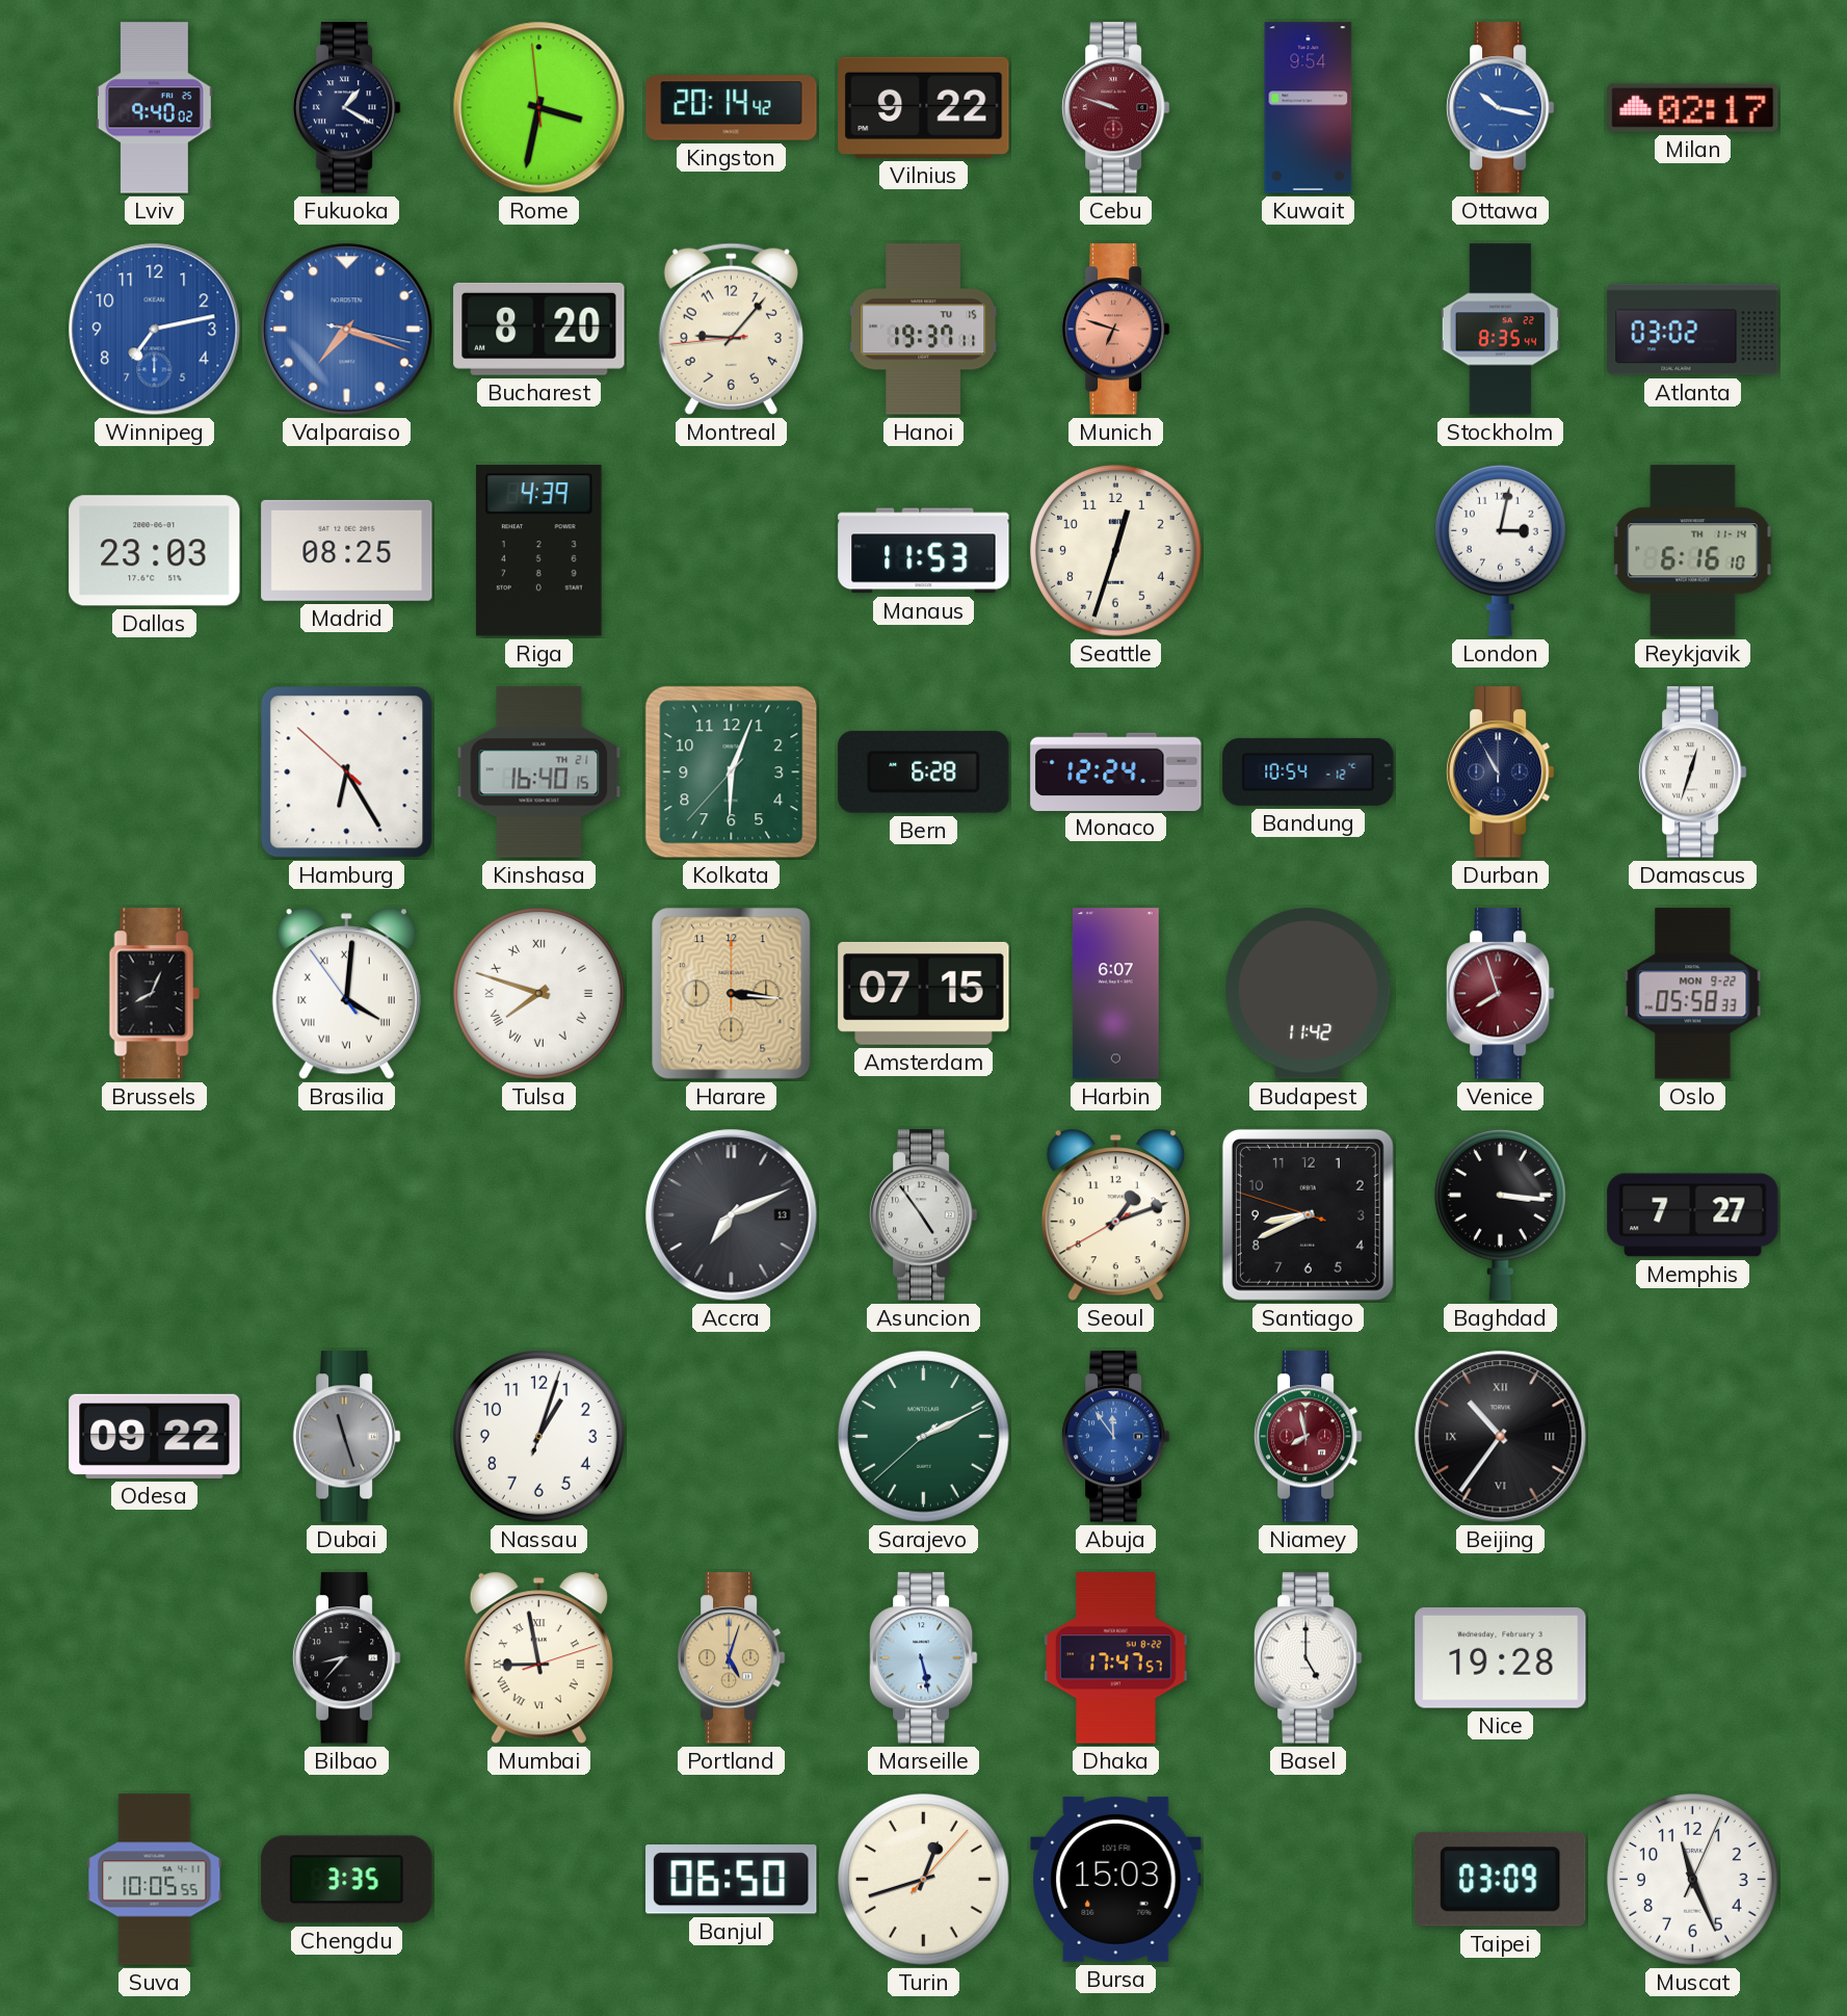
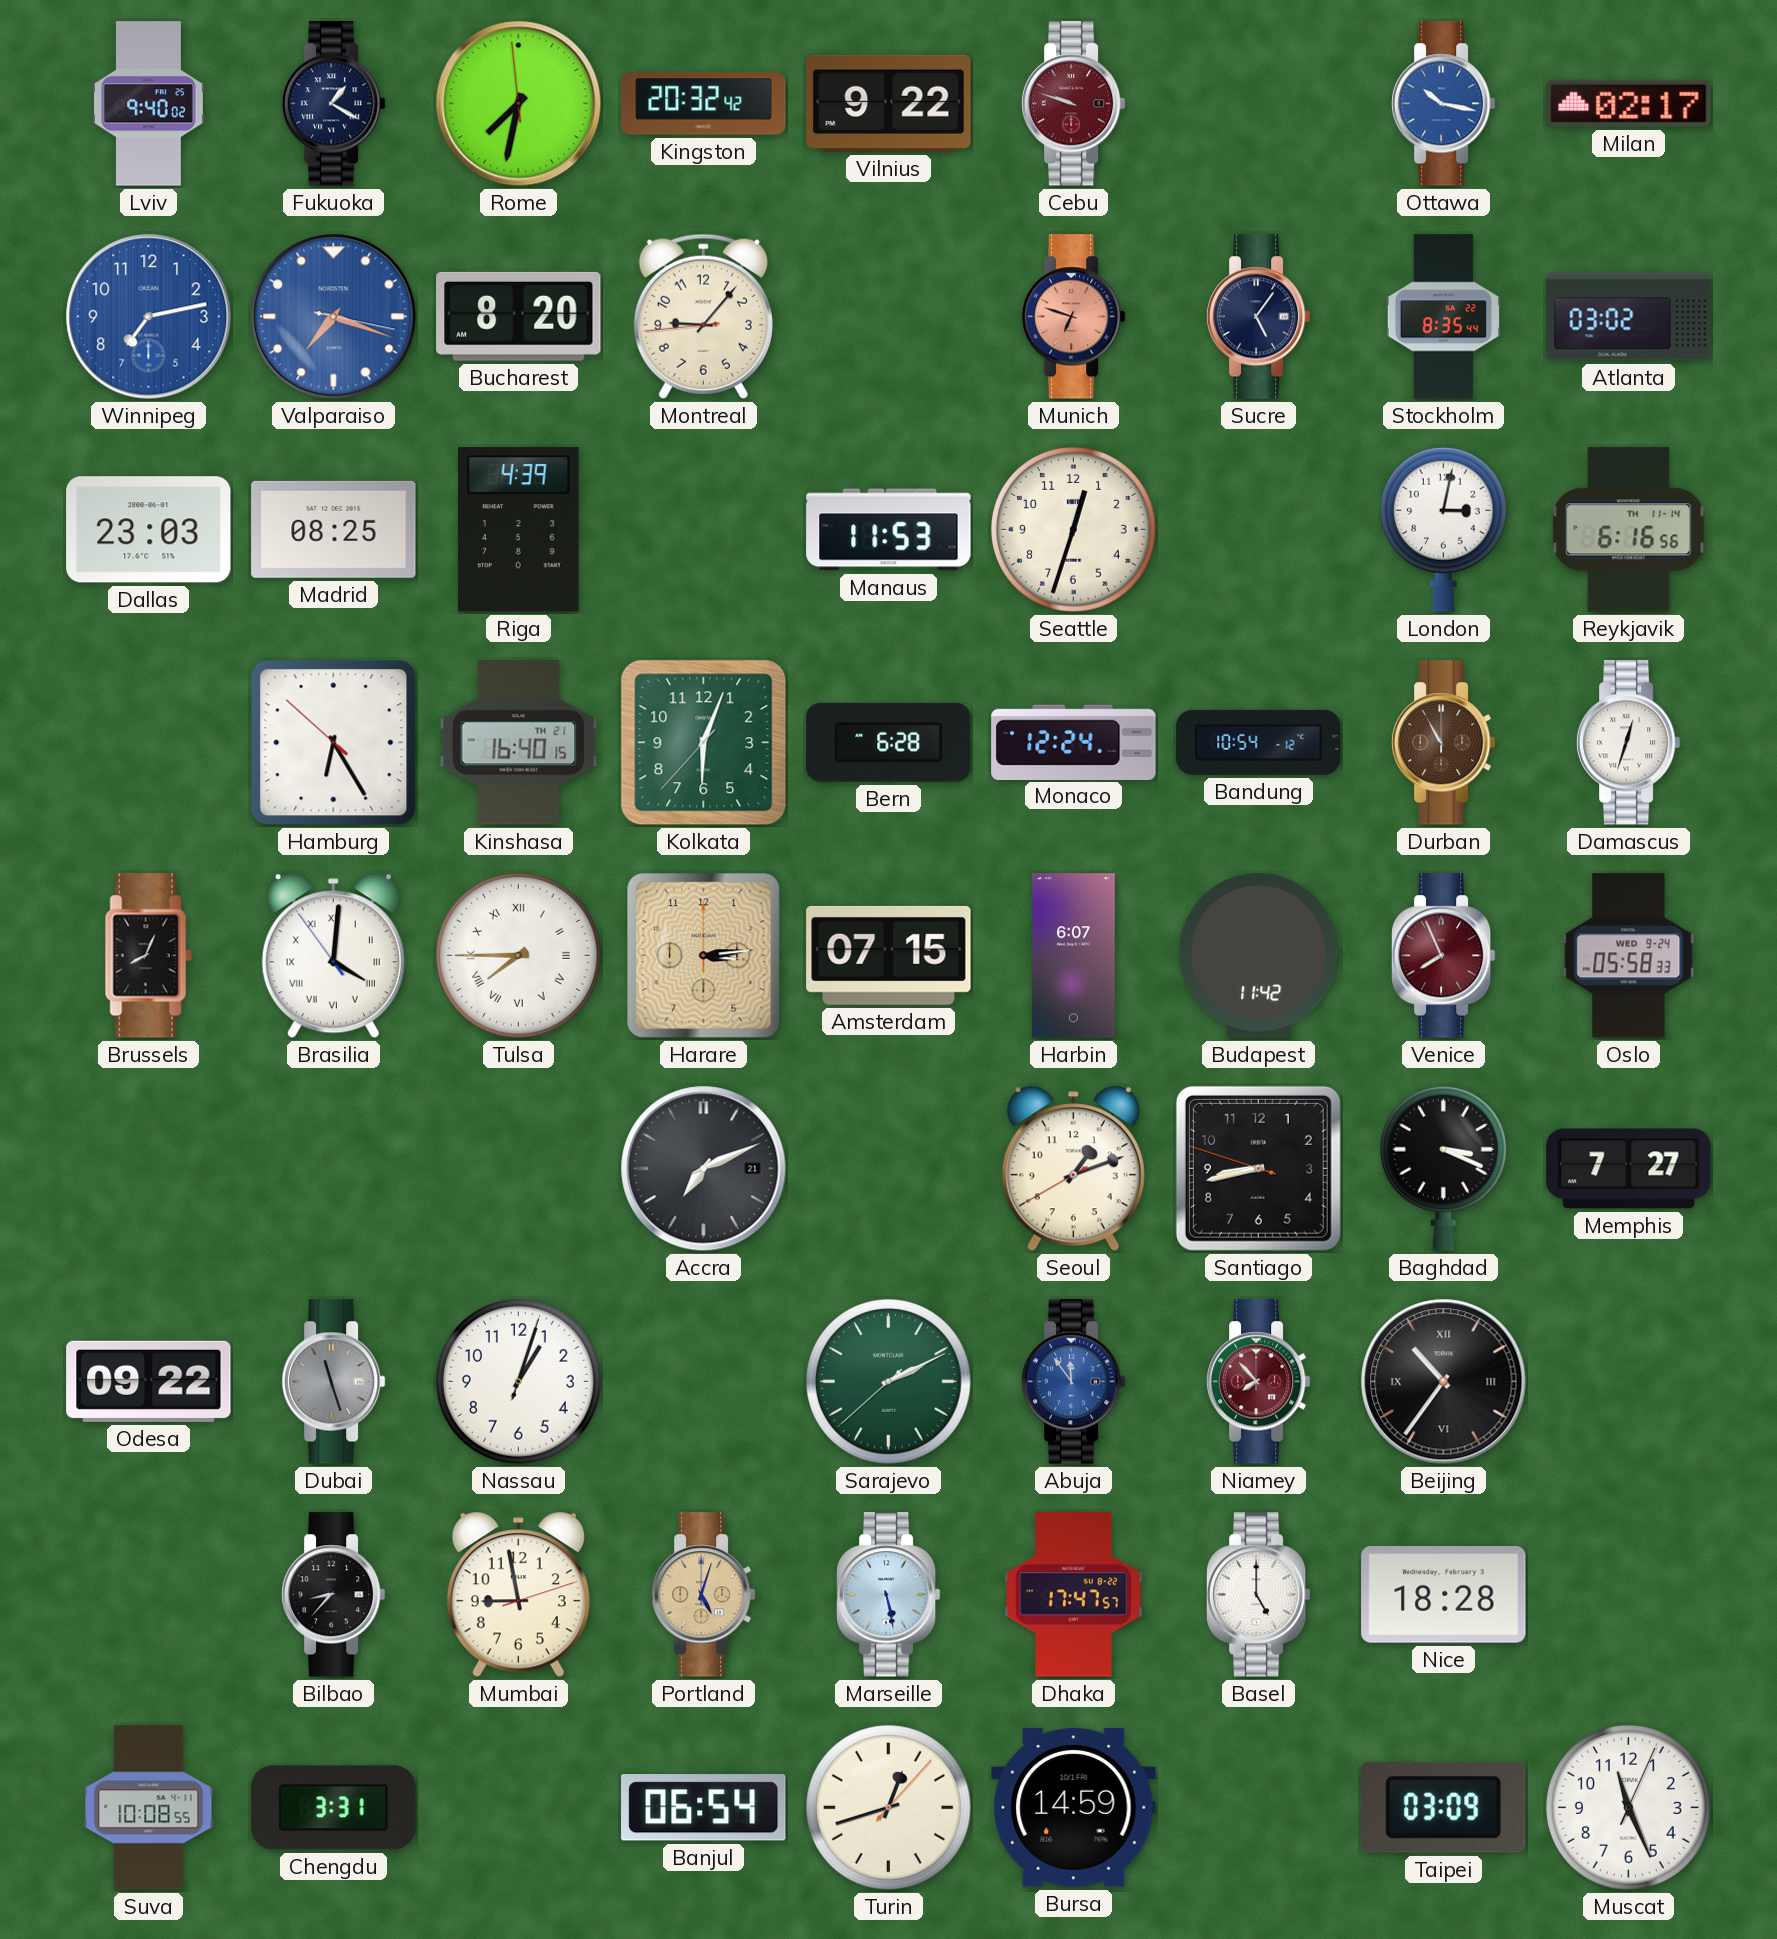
Rome: 3:31 -> 7:31 (519, 104)
Kingston: 20:14 -> 20:32 (704, 104)
Kuwait: 9:54 -> none (1309, 108)
Hanoi: 19:37 -> none (924, 330)
Sucre: none -> 5:06 (1258, 317)
Reykjavik: 6:16:10 -> 6:16:56 (1629, 530)
Durban dial: navy -> brown (1443, 743)
Tulsa: 7:48 -> 7:45 (519, 956)
Harare: 3:16 -> 3:14 (704, 956)
Venice: 7:57 -> 7:56 (1443, 956)
Oslo date: MON 9-22 -> WED 9-24 (1629, 956)
Accra date: 13 -> 21 (704, 1169)
Asuncion: 4:54 -> none (923, 1215)
Santiago: 8:40 -> 8:42 (1258, 1168)
Baghdad: 3:16 -> 3:19 (1443, 1168)
Niamey: 7:58 -> 7:53 (1258, 1382)
Mumbai numerals: Roman -> Arabic (518, 1595)
Nice: 19:28 -> 18:28 (1444, 1595)
Suva: 10:05 -> 10:08 (149, 1808)
Chengdu: 3:35 -> 3:31 (334, 1808)
Banjul: 06:50 -> 06:54 (704, 1808)
Bursa: 15:03 -> 14:59 (1074, 1808)
